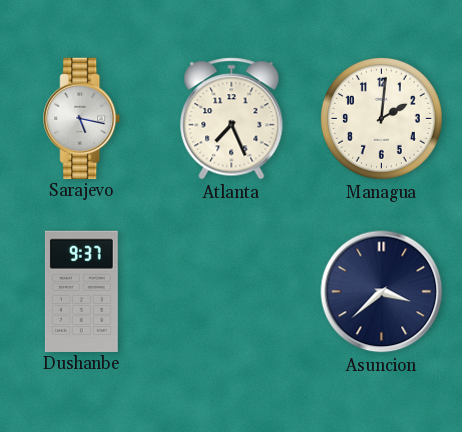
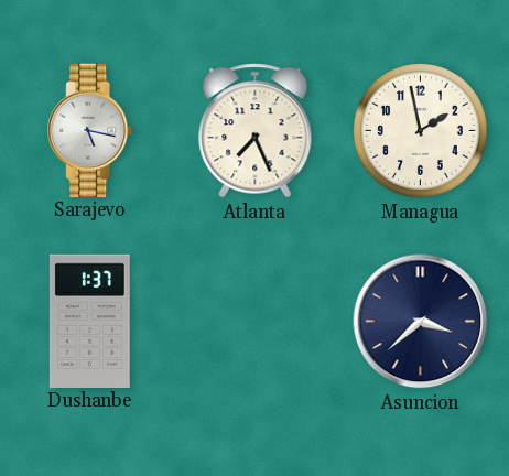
Managua: 2:01 -> 1:58 (420, 130)
Dushanbe: 9:37 -> 1:37 (89, 321)
